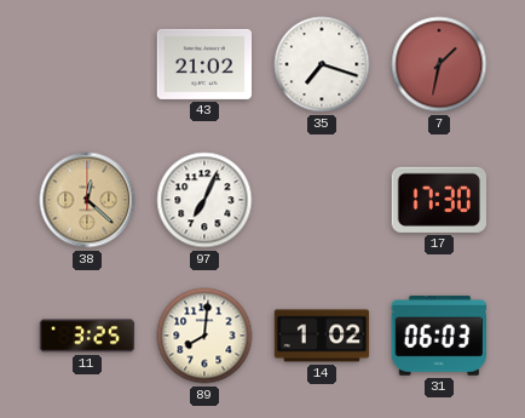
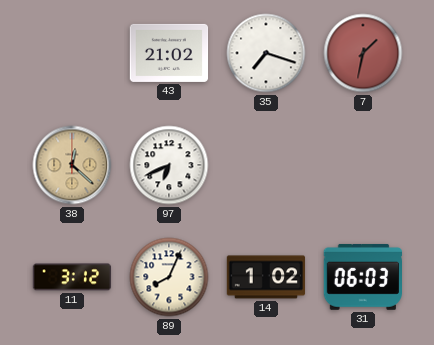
97: 7:04 -> 6:41 (169, 165)
17: 17:30 -> none (439, 200)
11: 3:25 -> 3:12 (72, 277)
89: 8:01 -> 8:04 (169, 277)
